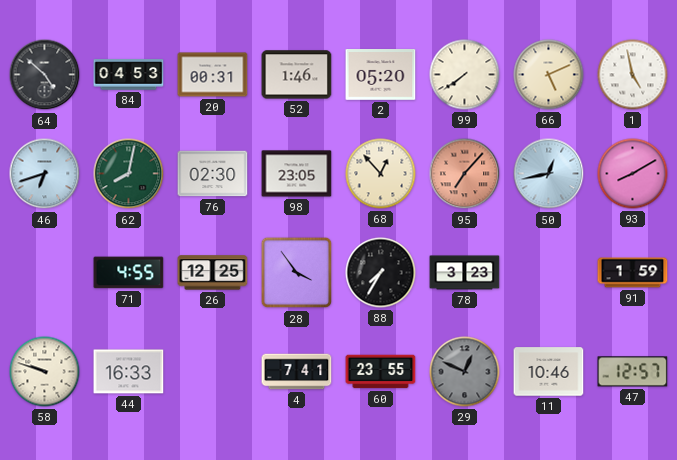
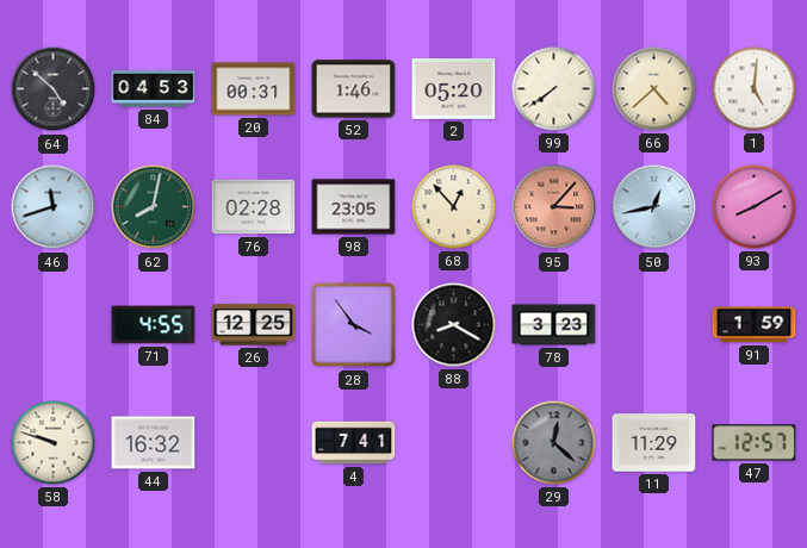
66: 5:11 -> 4:38 (654, 89)
1: 4:58 -> 5:01 (755, 89)
46: 6:42 -> 11:42 (54, 207)
76: 02:30 -> 02:28 (254, 207)
95: 7:07 -> 3:07 (554, 207)
88: 7:35 -> 8:20 (454, 325)
44: 16:33 -> 16:32 (154, 443)
60: 23:55 -> none (381, 372)
29: 12:49 -> 12:22 (554, 443)
11: 10:46 -> 11:29 (654, 443)
